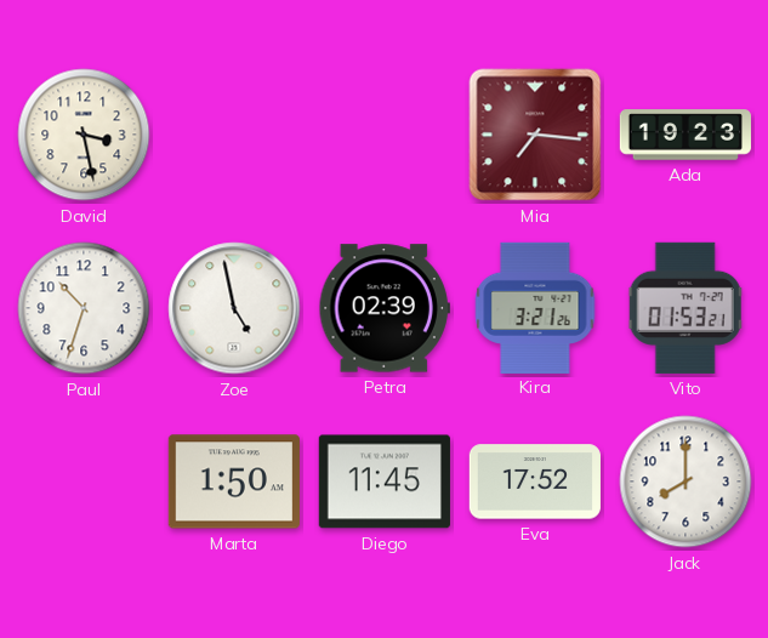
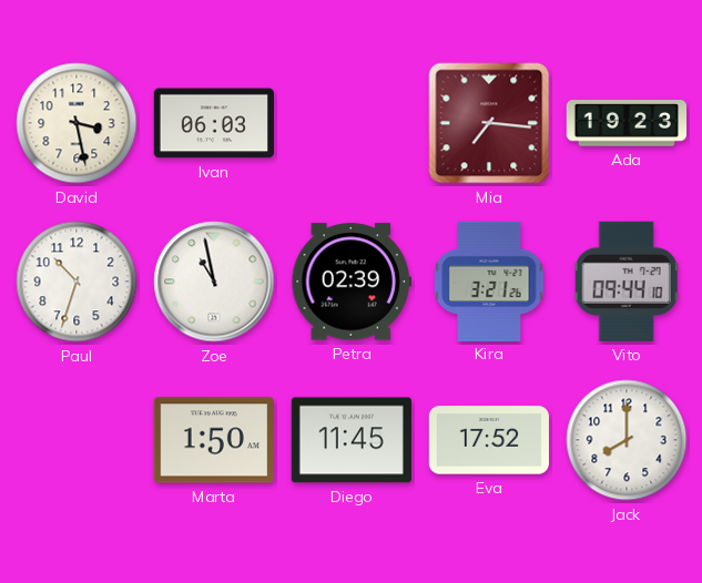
Ivan: none -> 06:03 (214, 123)
Zoe: 4:58 -> 10:58 (214, 282)
Vito: 01:53 -> 09:44 (627, 282)
